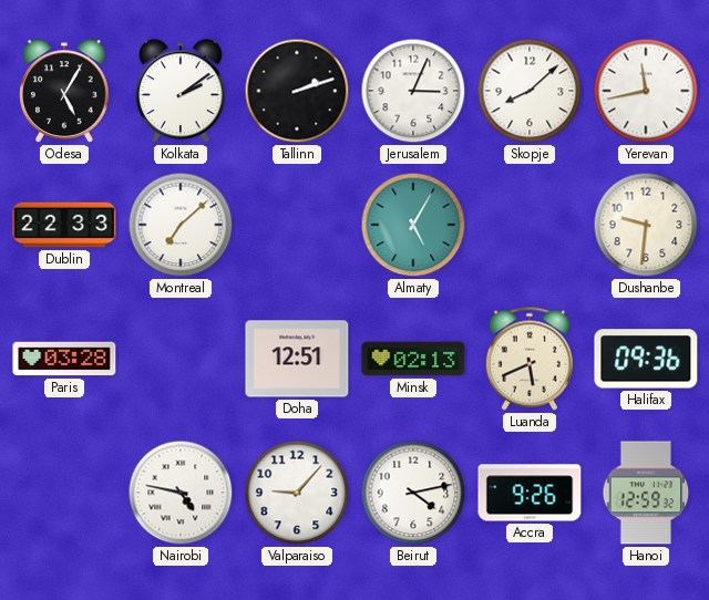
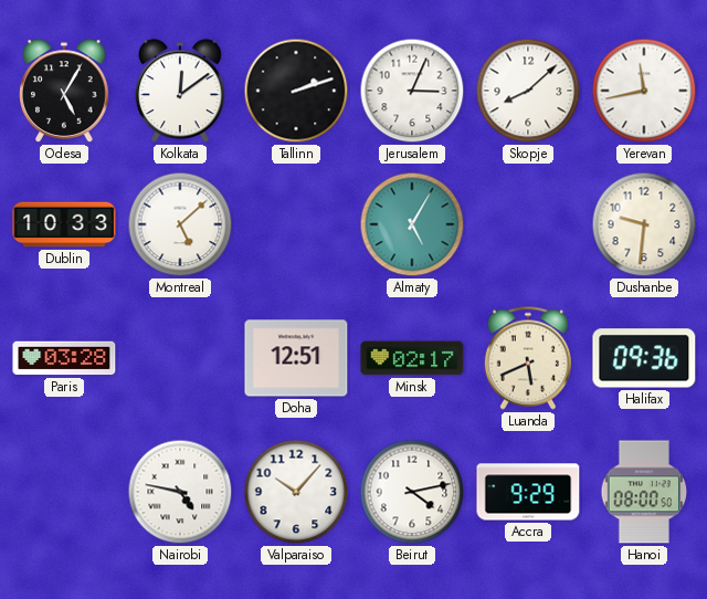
Kolkata: 2:09 -> 12:09 (180, 92)
Dublin: 22:33 -> 10:33 (64, 224)
Montreal: 7:08 -> 5:08 (180, 224)
Minsk: 02:13 -> 02:17 (412, 358)
Valparaiso: 9:07 -> 10:07 (296, 492)
Accra: 9:26 -> 9:29 (528, 492)
Hanoi: 12:59 -> 08:00 (644, 492)
